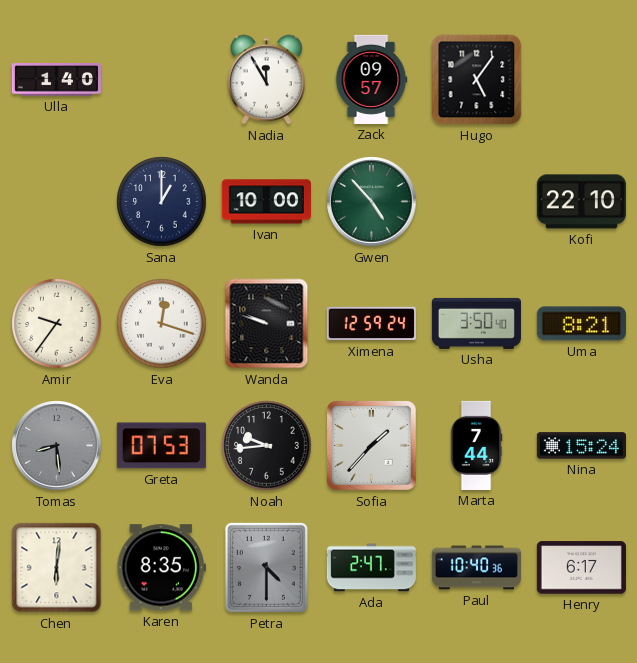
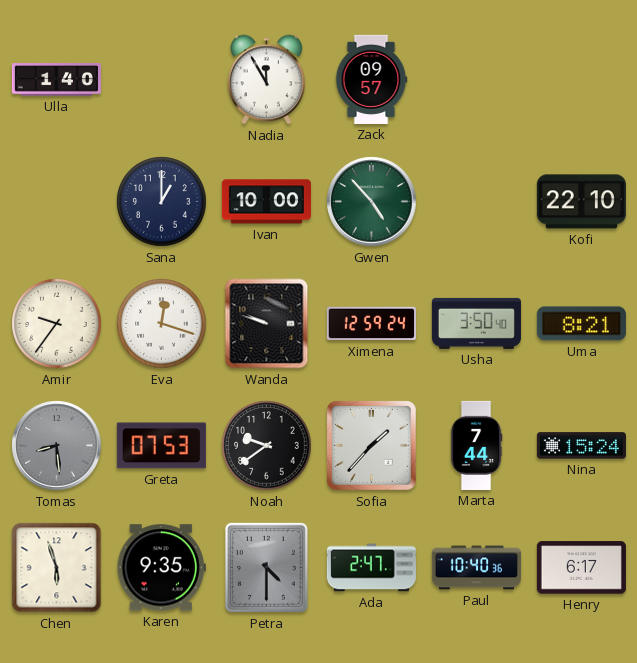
Hugo: 5:06 -> none (477, 80)
Noah: 9:44 -> 9:39 (267, 446)
Chen: 6:01 -> 5:57 (57, 568)
Karen: 8:35 -> 9:35 (161, 568)
